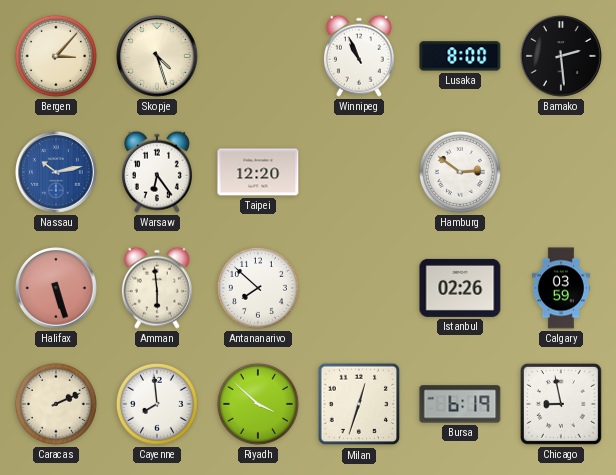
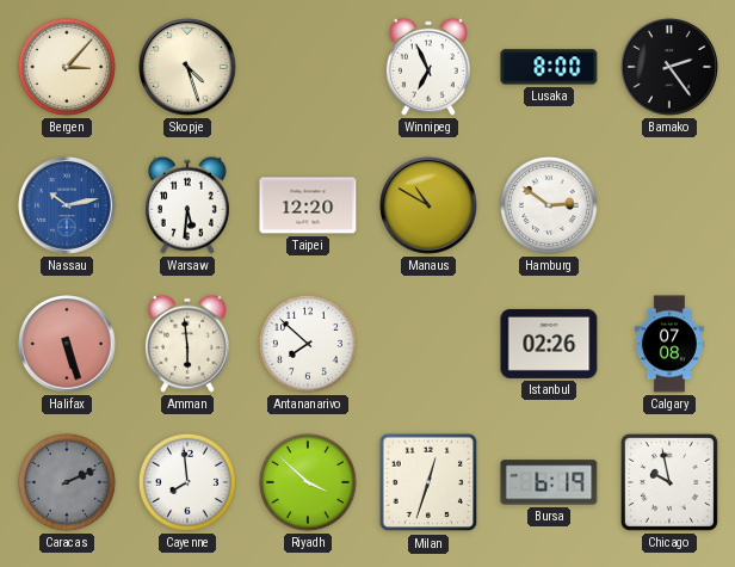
Winnipeg: 10:56 -> 6:56 (428, 67)
Bamako: 2:29 -> 2:24 (669, 67)
Warsaw: 6:24 -> 5:31 (187, 205)
Manaus: none -> 10:50 (428, 205)
Calgary: 03:59 -> 07:08 (669, 344)
Caracas dial: cream -> grey (67, 482)
Chicago: 8:58 -> 9:58 (669, 482)
